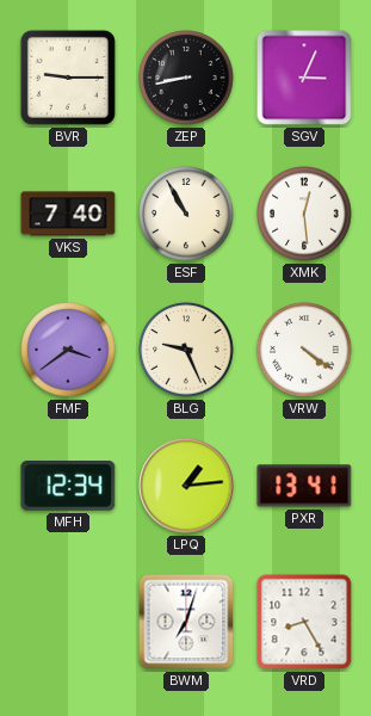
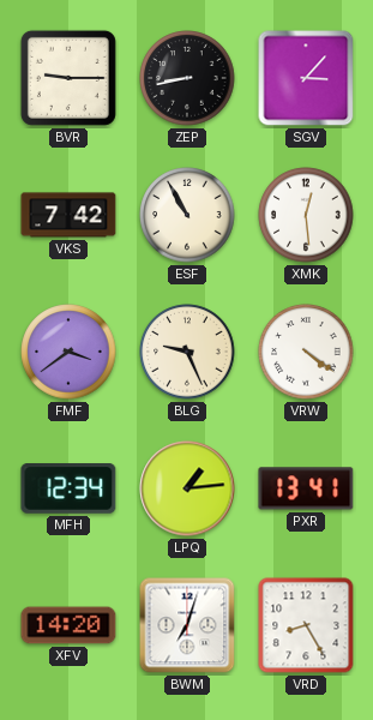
SGV: 3:04 -> 3:07 (306, 78)
VKS: 7:40 -> 7:42 (68, 215)
XFV: none -> 14:20 (68, 625)
